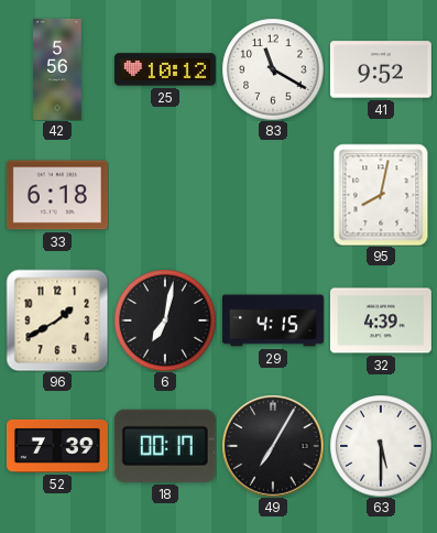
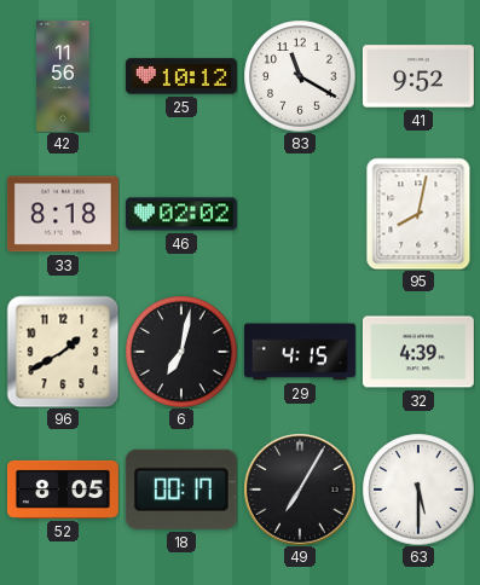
42: 5:56 -> 11:56 (64, 76)
33: 6:18 -> 8:18 (63, 214)
46: none -> 02:02 (181, 214)
52: 7:39 -> 8:05 (63, 490)
